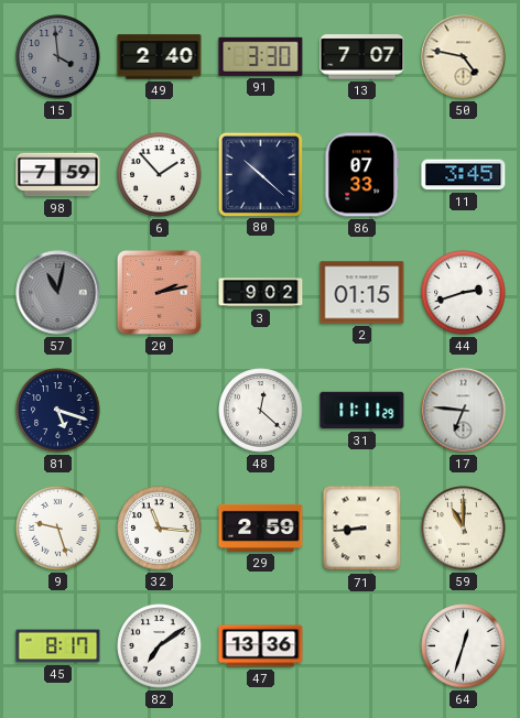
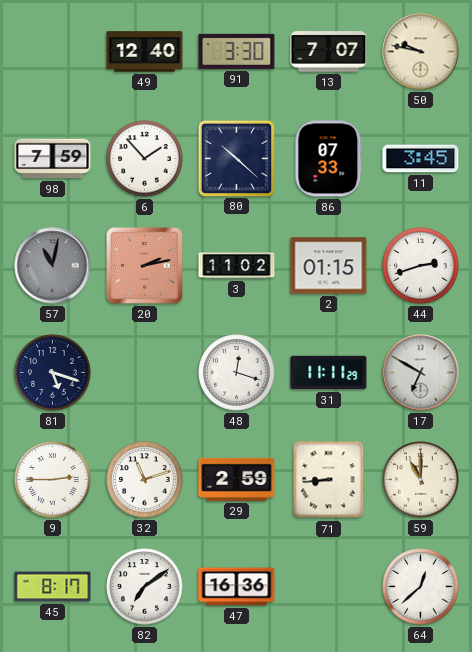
15: 3:59 -> none (58, 57)
49: 2:40 -> 12:40 (145, 52)
50: 4:47 -> 9:47 (421, 52)
3: 9:02 -> 11:02 (237, 266)
48: 12:22 -> 12:18 (237, 373)
17: 6:46 -> 6:50 (421, 373)
9: 9:27 -> 2:45 (53, 480)
32: 11:16 -> 11:12 (145, 480)
47: 13:36 -> 16:36 (237, 587)
64: 12:33 -> 12:38 (421, 587)
